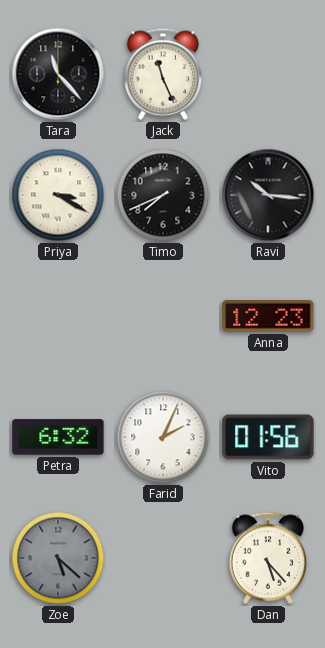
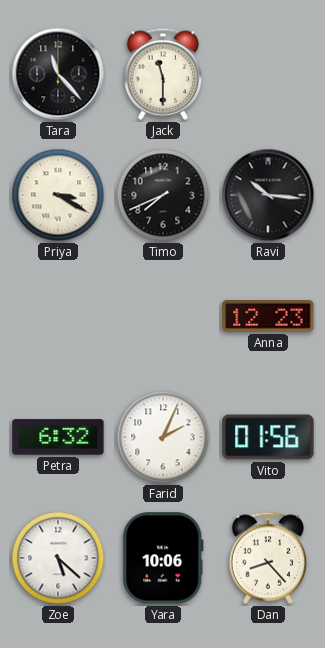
Jack: 11:26 -> 11:30 (163, 74)
Zoe dial: grey -> white (58, 558)
Yara: none -> 10:06 (163, 558)
Dan: 5:23 -> 8:23 (268, 558)
